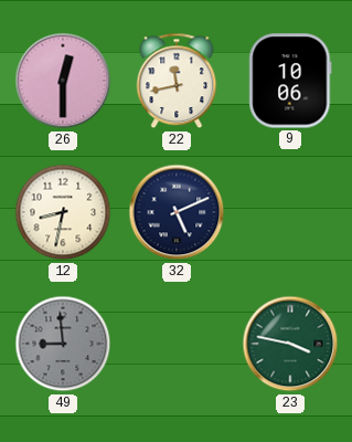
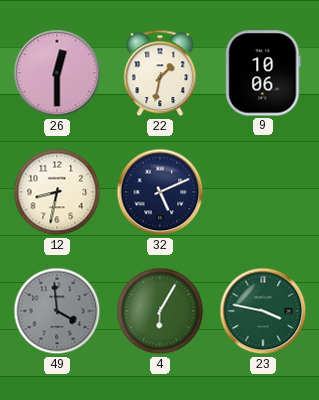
22: 11:43 -> 1:32 (160, 73)
49: 8:59 -> 3:59 (57, 311)
4: none -> 6:05 (160, 311)
